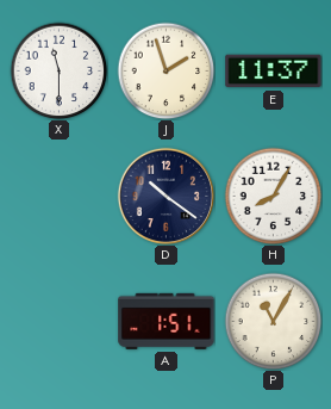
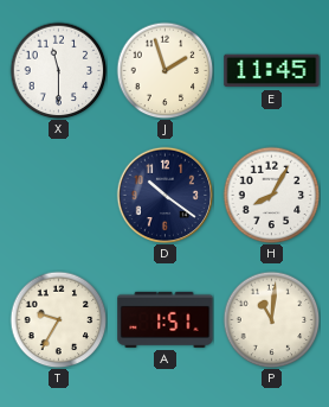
E: 11:37 -> 11:45 (272, 71)
T: none -> 9:35 (58, 319)
P: 11:05 -> 11:01 (271, 319)
